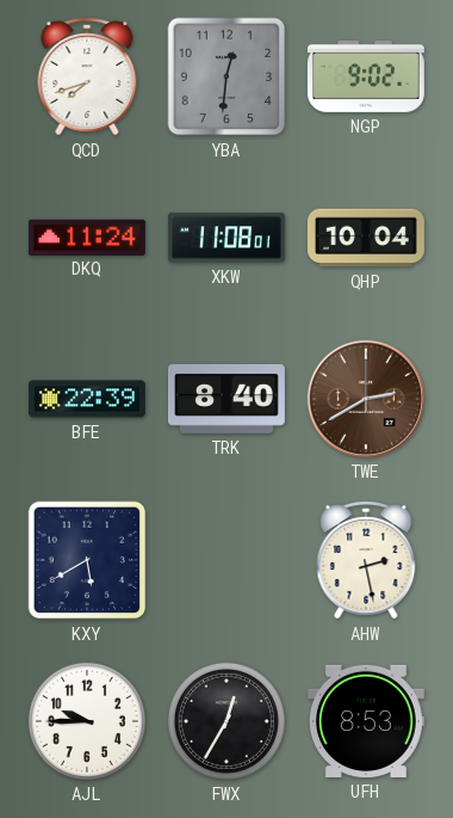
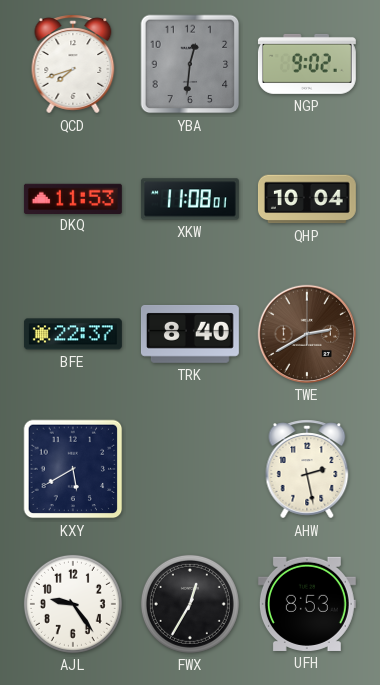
DKQ: 11:24 -> 11:53 (73, 198)
BFE: 22:39 -> 22:37 (73, 334)
AJL: 9:45 -> 9:24 (73, 604)
